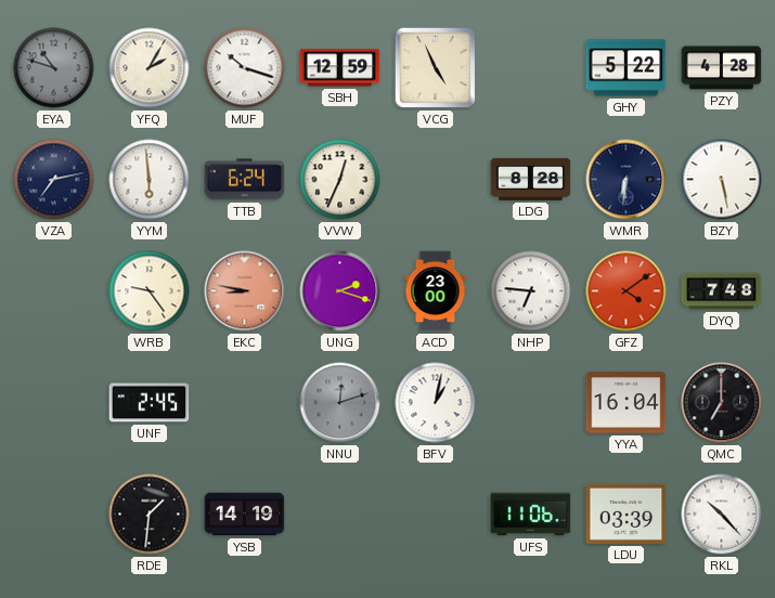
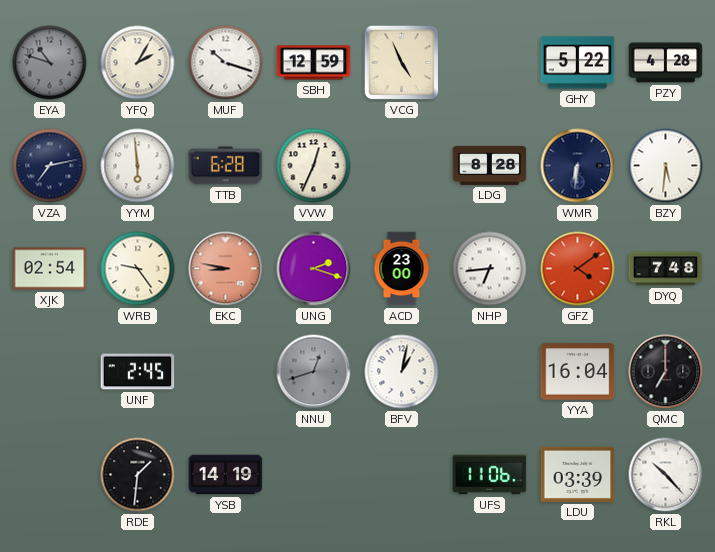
TTB: 6:24 -> 6:28 (226, 166)
BZY: 5:28 -> 5:31 (666, 166)
XJK: none -> 02:54 (50, 269)
NHP: 6:46 -> 6:44 (490, 269)
NNU: 12:12 -> 12:42 (314, 372)
